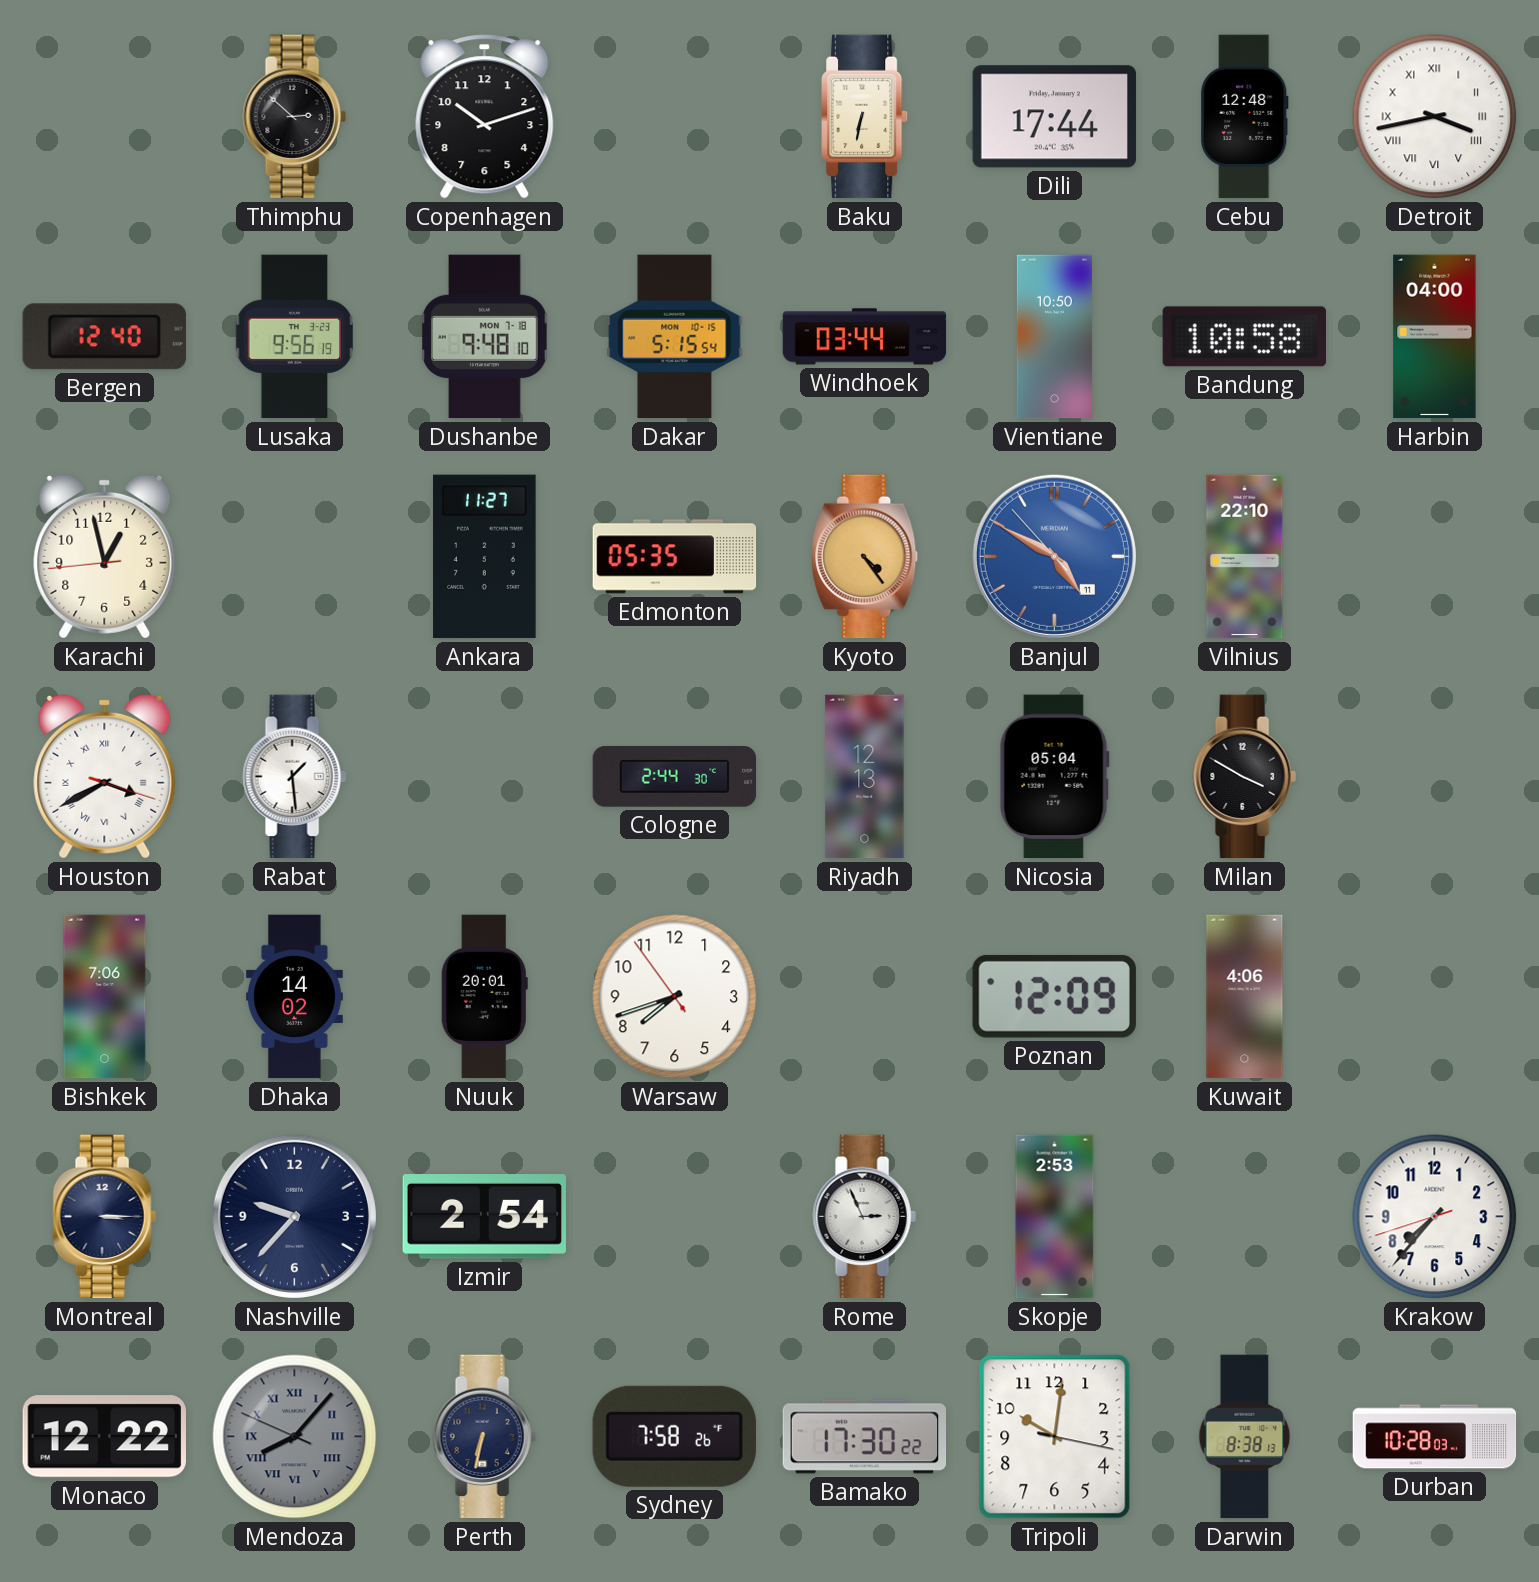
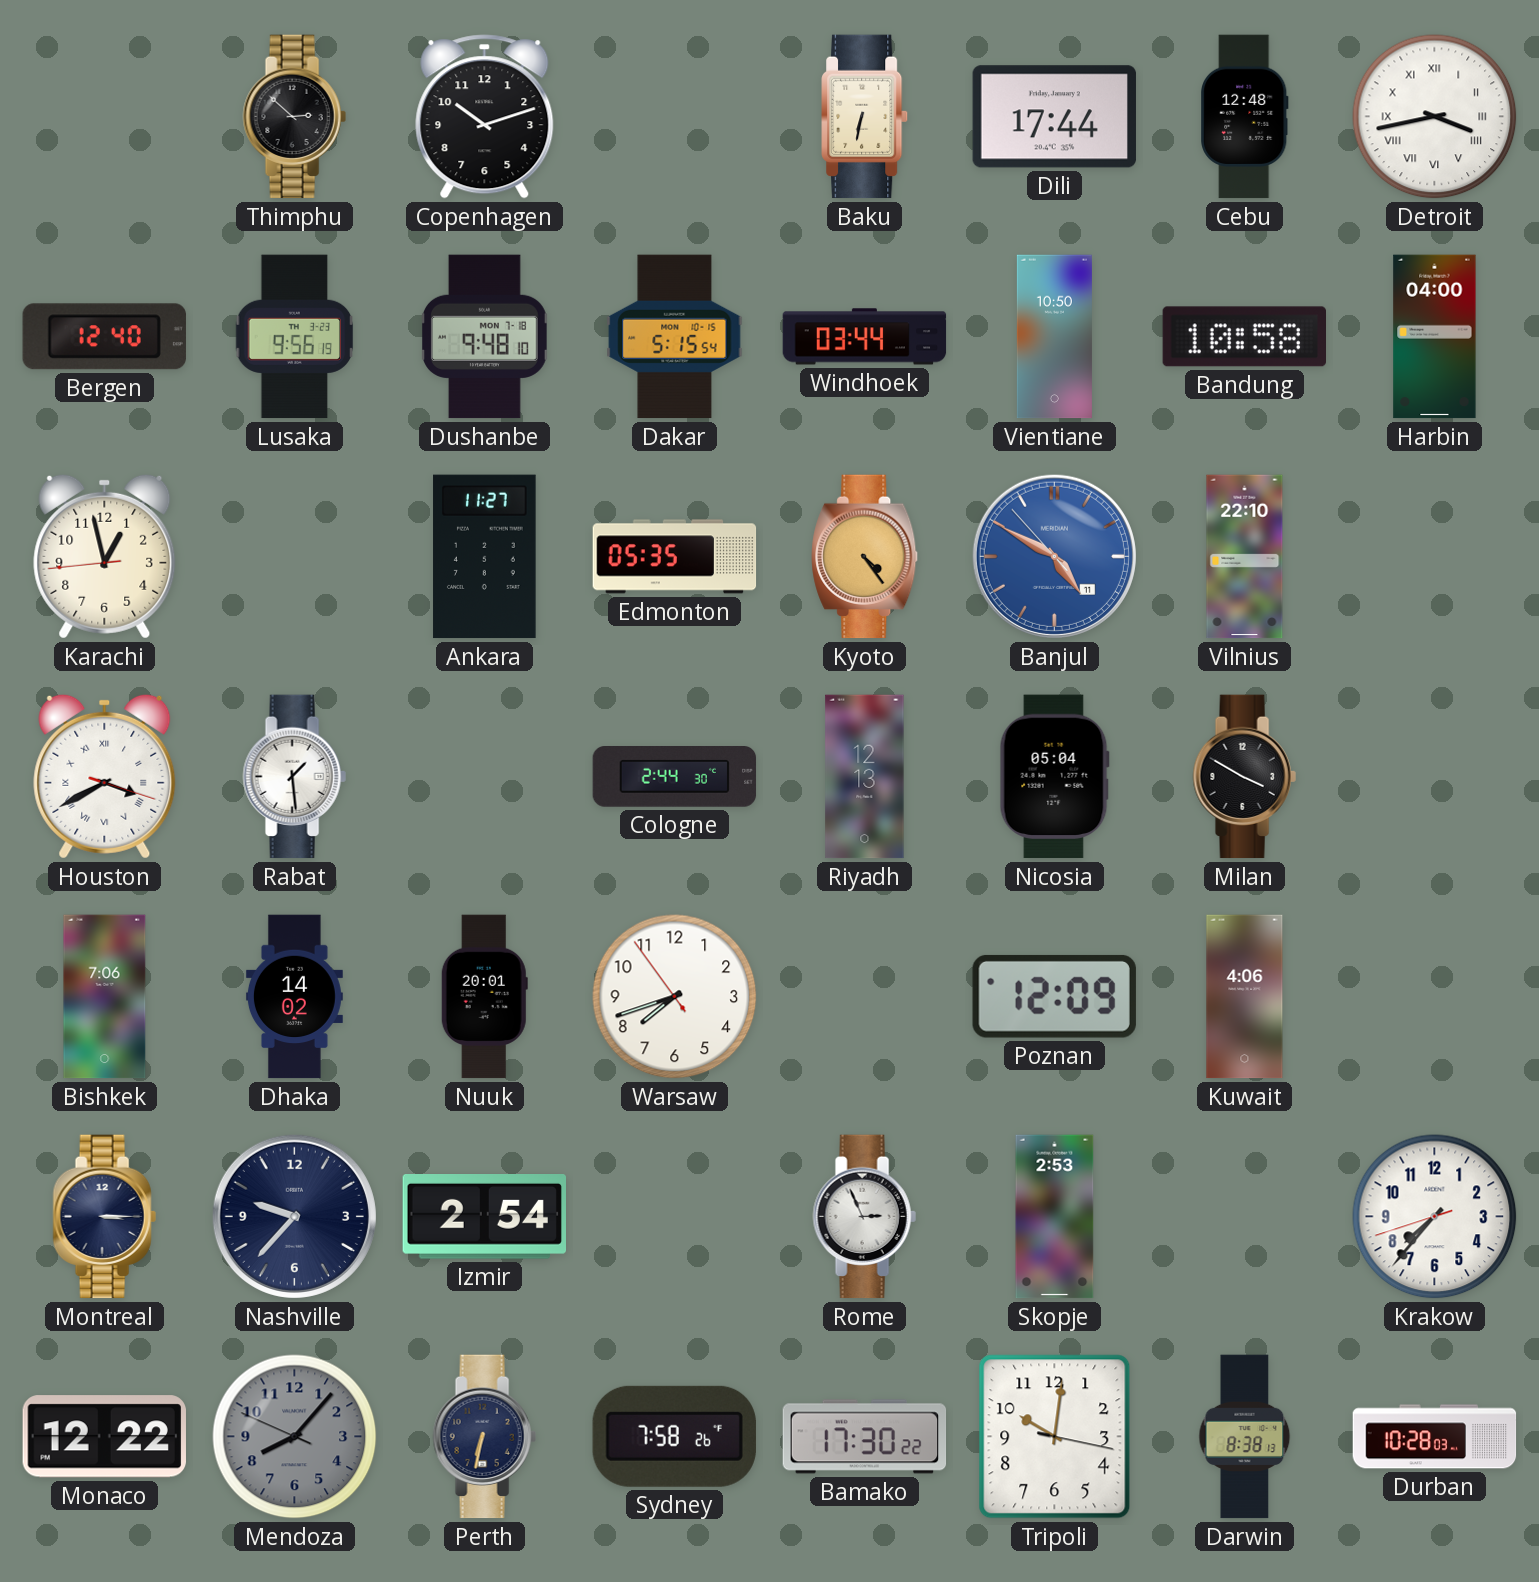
Mendoza numerals: Roman -> Arabic (295, 1437)
